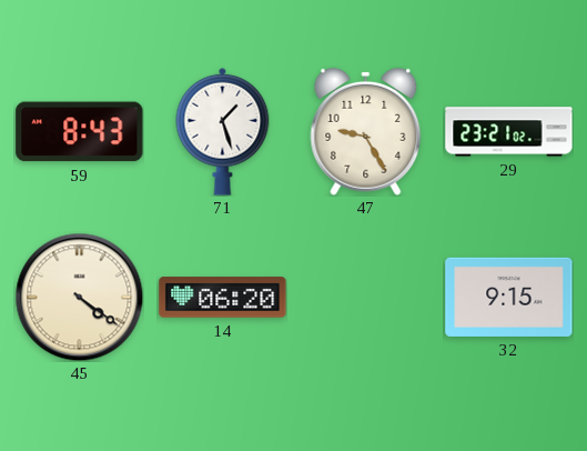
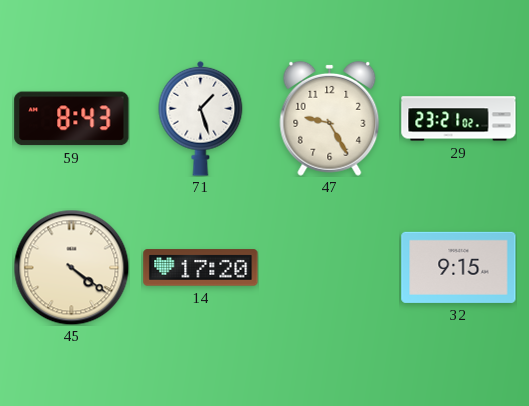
14: 06:20 -> 17:20 (201, 268)
